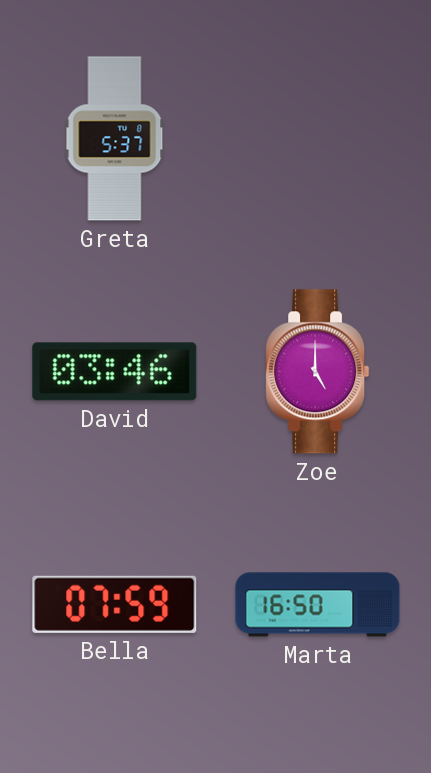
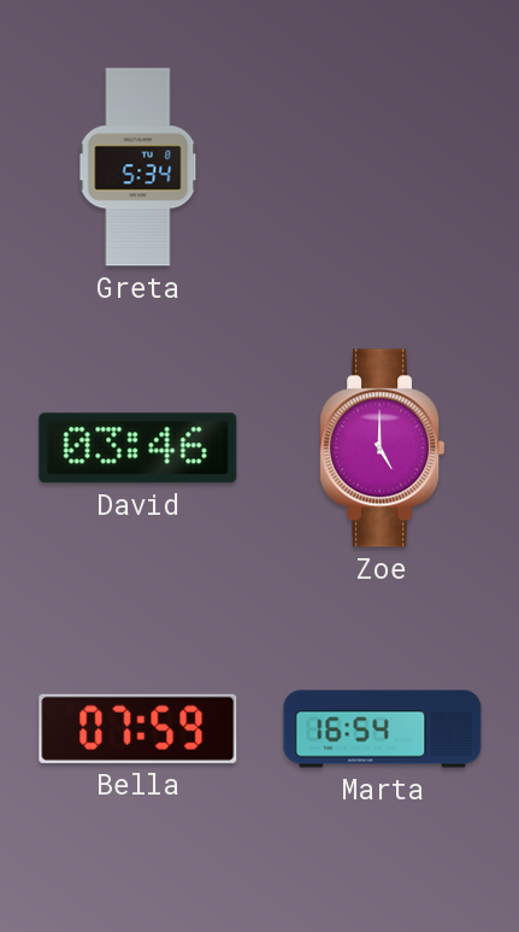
Greta: 5:37 -> 5:34 (138, 168)
Marta: 16:50 -> 16:54 (383, 729)
